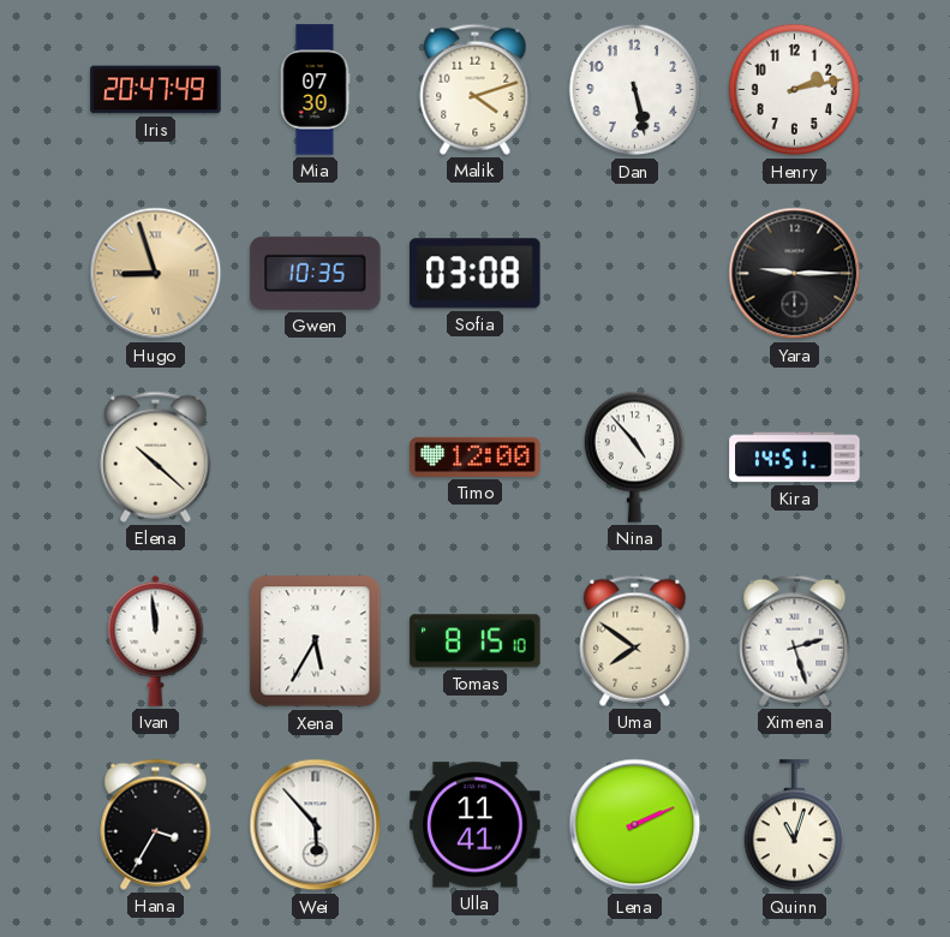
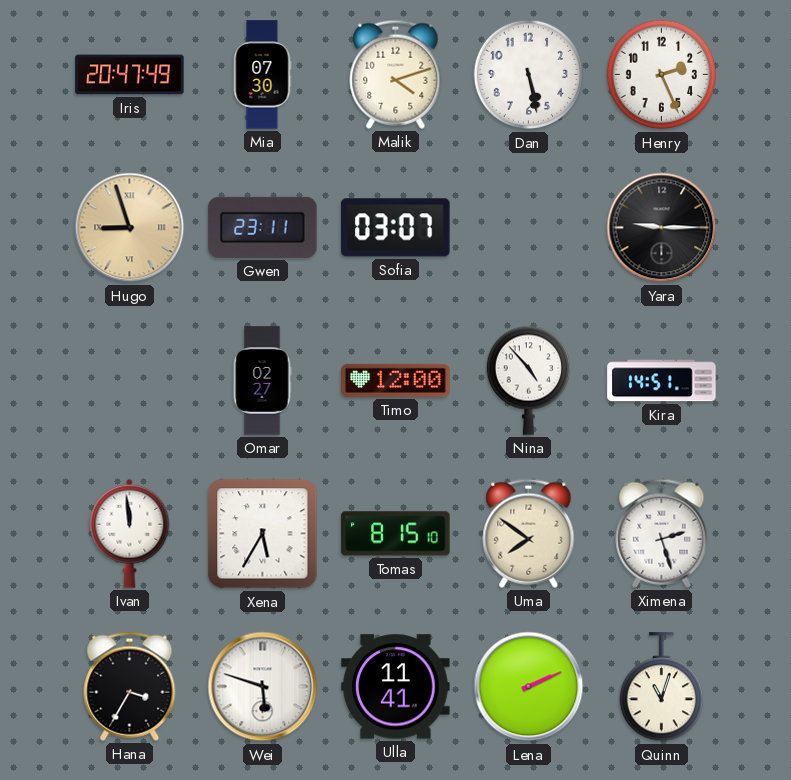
Henry: 2:13 -> 2:26 (662, 75)
Gwen: 10:35 -> 23:11 (263, 227)
Sofia: 03:08 -> 03:07 (396, 228)
Elena: 10:22 -> none (156, 456)
Omar: none -> 02:27 (262, 381)
Wei: 5:53 -> 5:48 (263, 687)
